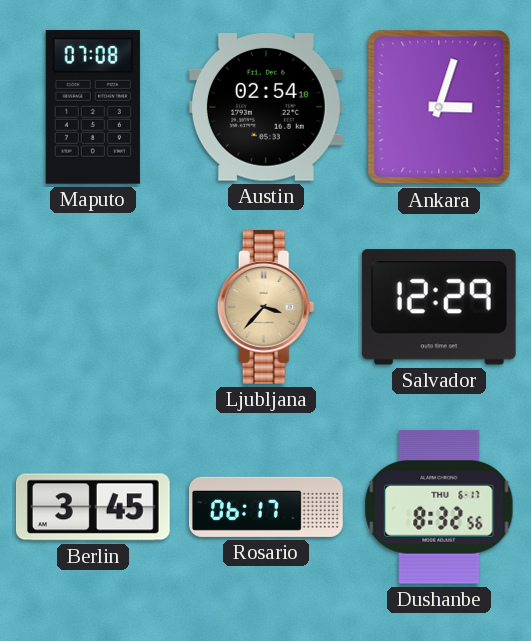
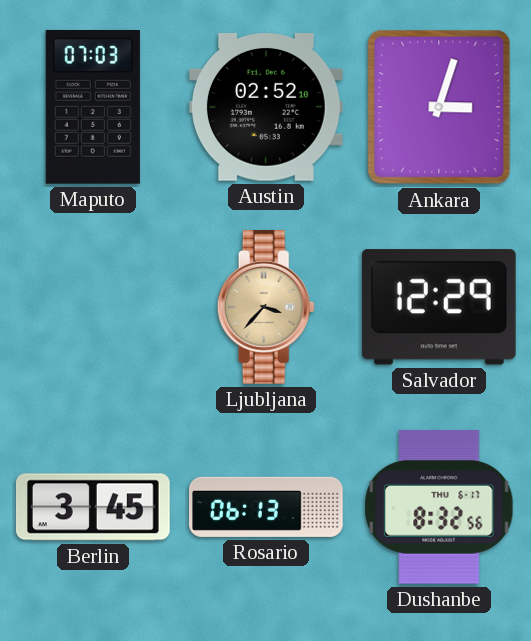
Maputo: 07:08 -> 07:03 (93, 107)
Austin: 02:54 -> 02:52 (266, 108)
Rosario: 06:17 -> 06:13 (267, 507)
